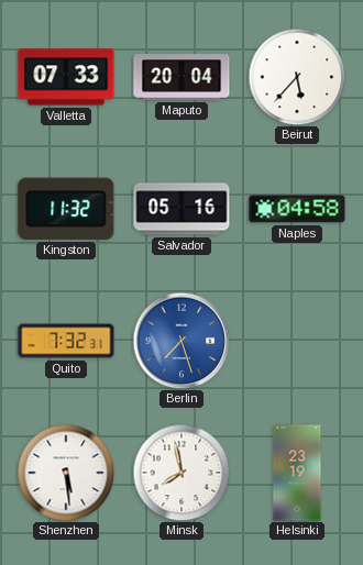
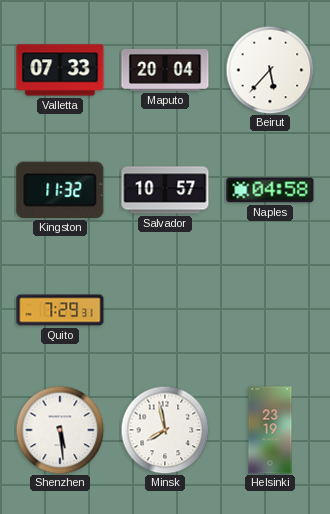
Salvador: 05:16 -> 10:57 (165, 190)
Quito: 7:32 -> 7:29 (60, 310)
Berlin: 7:27 -> none (182, 341)
